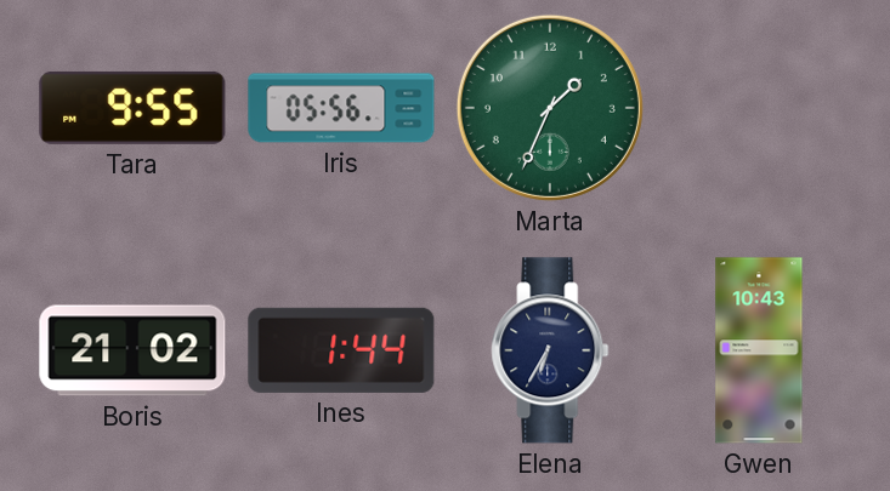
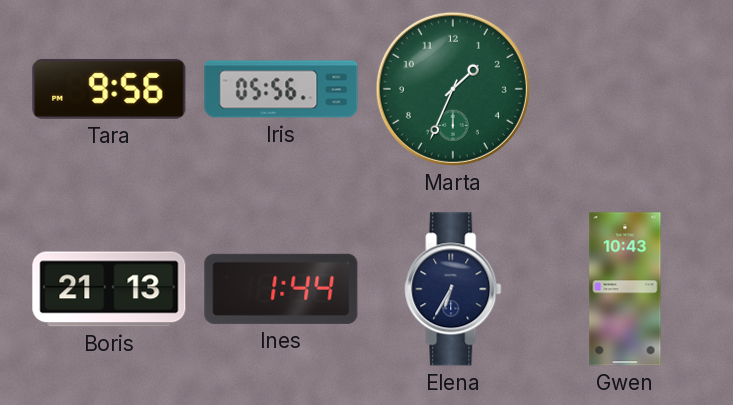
Tara: 9:55 -> 9:56 (109, 89)
Boris: 21:02 -> 21:13 (109, 289)
